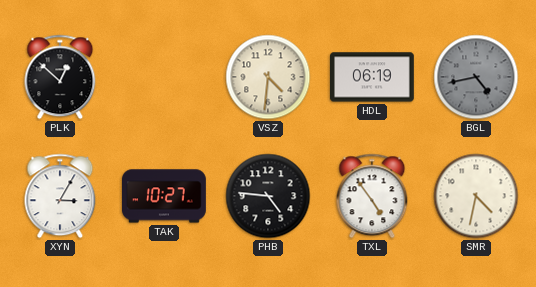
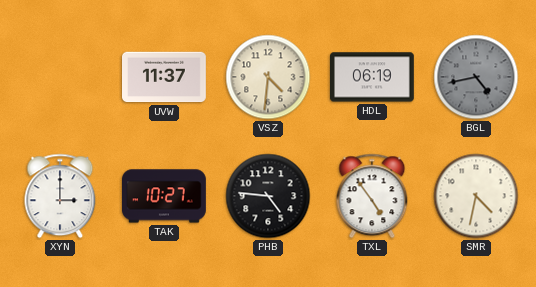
PLK: 12:52 -> none (60, 77)
UVW: none -> 11:37 (165, 77)
XYN: 3:05 -> 3:00 (60, 196)
